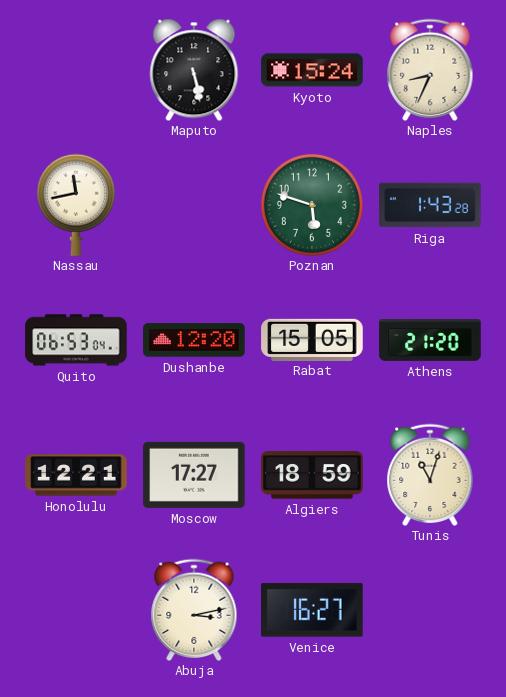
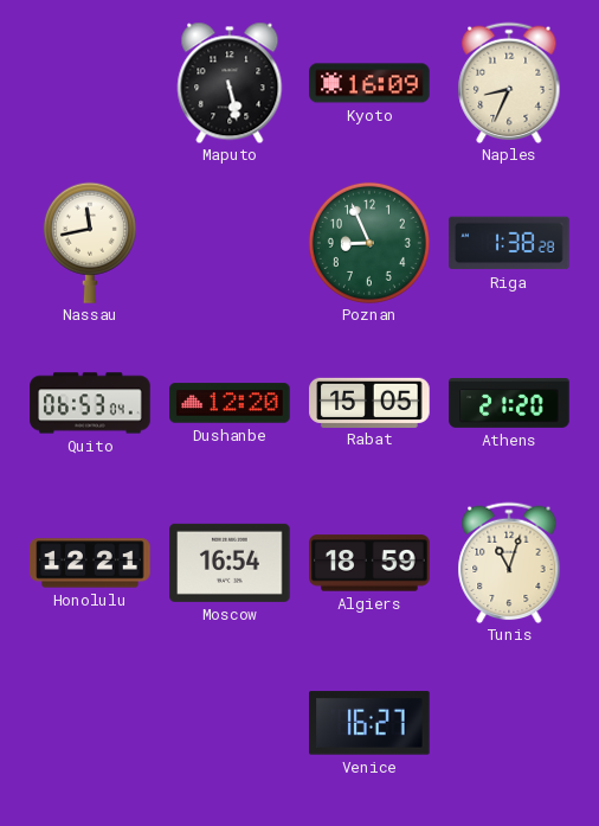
Kyoto: 15:24 -> 16:09 (369, 83)
Poznan: 5:48 -> 8:56 (369, 243)
Riga: 1:43 -> 1:38 (509, 243)
Moscow: 17:27 -> 16:54 (230, 563)
Abuja: 3:13 -> none (194, 610)
